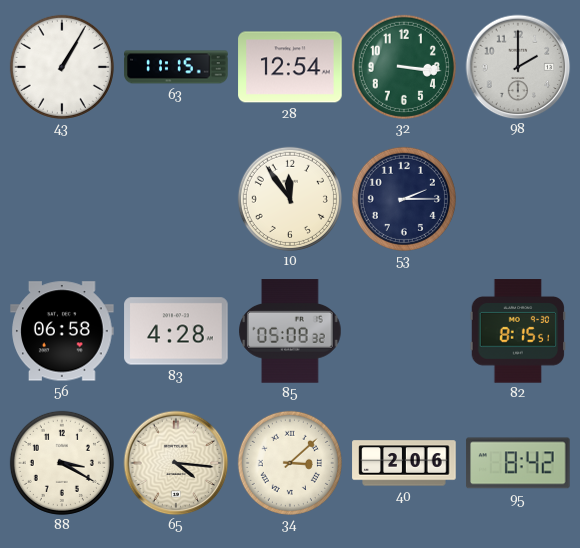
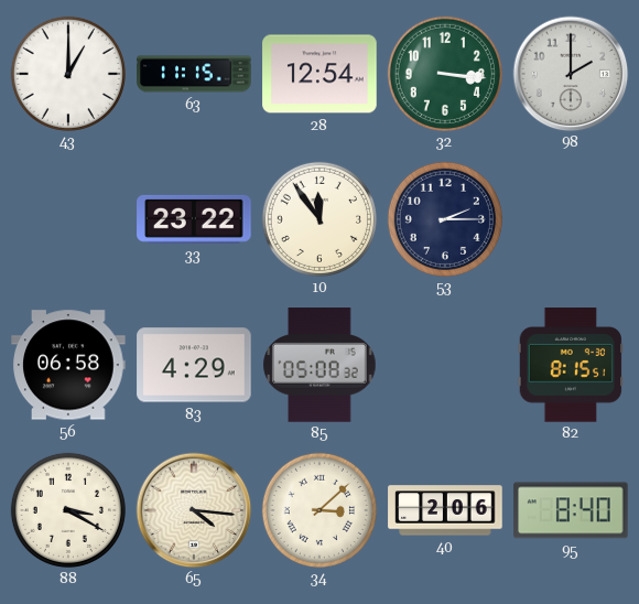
43: 1:05 -> 1:00 (68, 74)
33: none -> 23:22 (194, 219)
83: 4:28 -> 4:29 (194, 365)
95: 8:42 -> 8:40 (571, 510)
